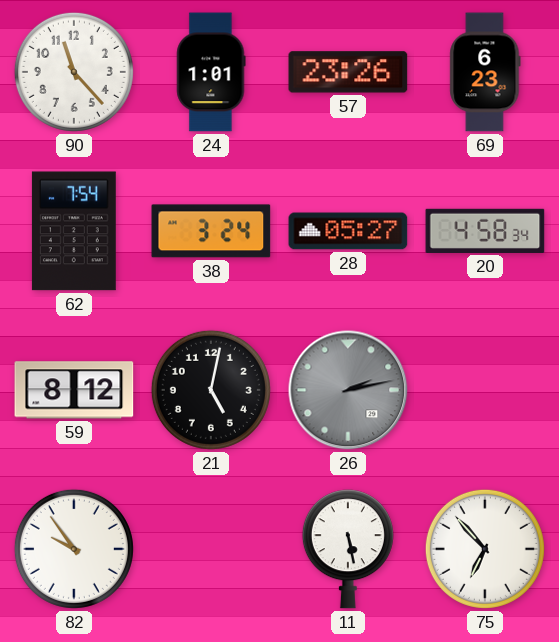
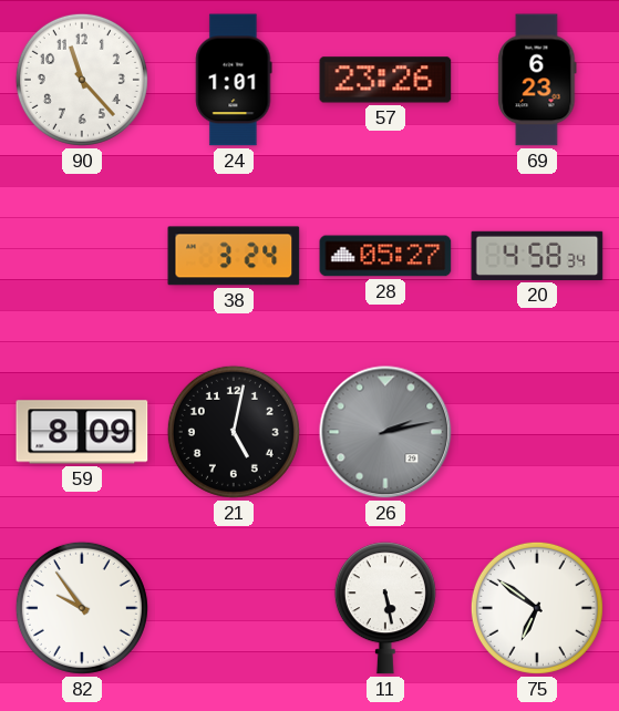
62: 7:54 -> none (74, 231)
59: 8:12 -> 8:09 (82, 432)
75: 6:53 -> 6:51 (537, 608)
